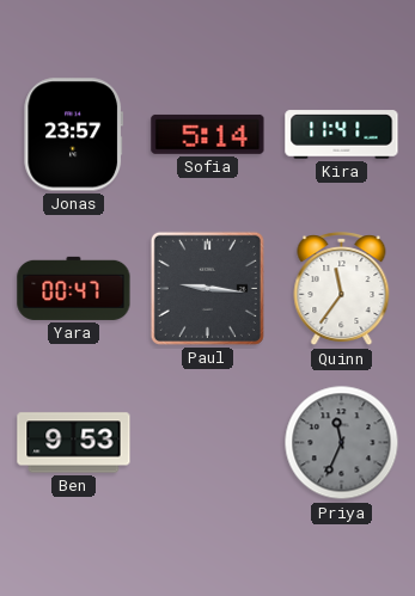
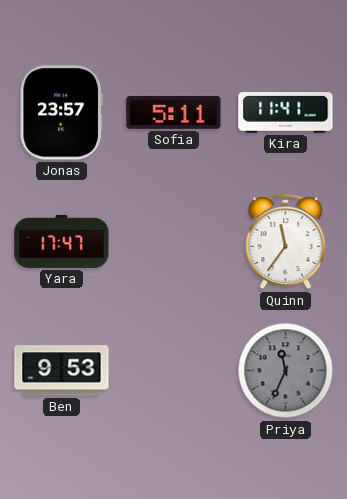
Sofia: 5:14 -> 5:11 (174, 112)
Yara: 00:47 -> 17:47 (62, 241)
Paul: 9:16 -> none (207, 288)
